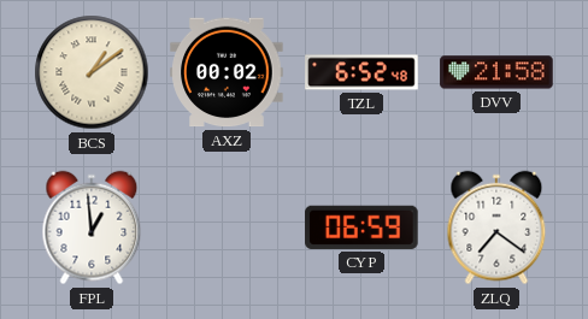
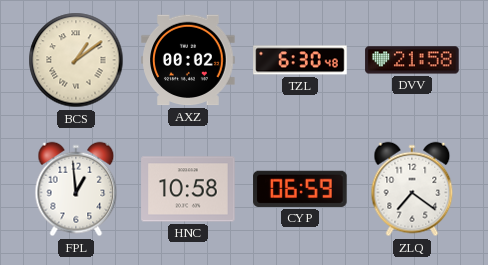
TZL: 6:52 -> 6:30 (300, 60)
HNC: none -> 10:58 (188, 189)
